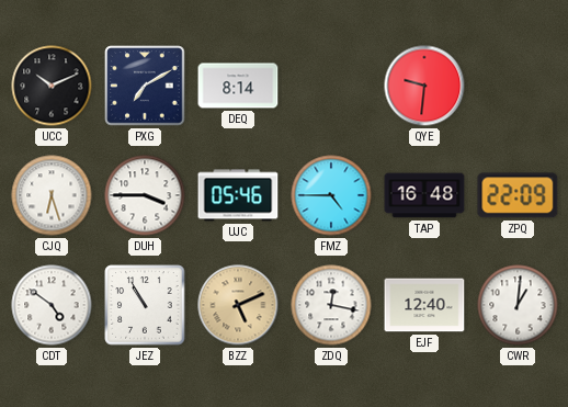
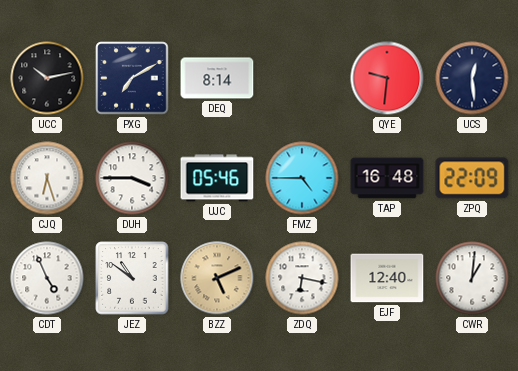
UCC: 10:11 -> 10:13 (47, 78)
UCS: none -> 12:29 (472, 78)
CDT: 4:51 -> 4:56 (47, 278)
JEZ: 10:55 -> 10:51 (132, 278)
ZDQ: 12:17 -> 6:17 (302, 278)
